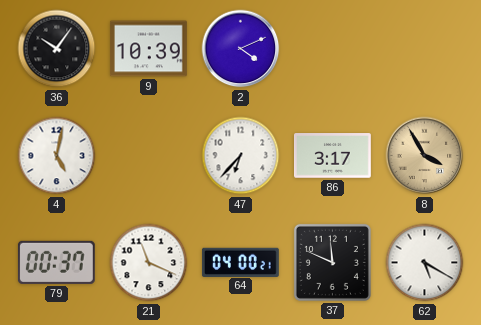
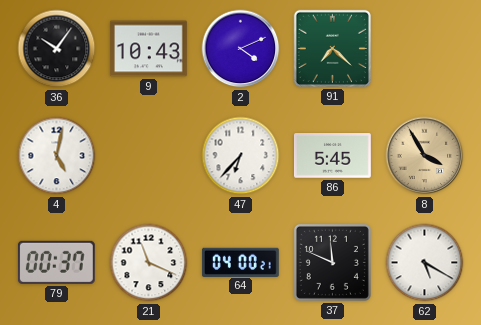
9: 10:39 -> 10:43 (148, 49)
91: none -> 7:22 (332, 48)
86: 3:17 -> 5:45 (333, 156)
